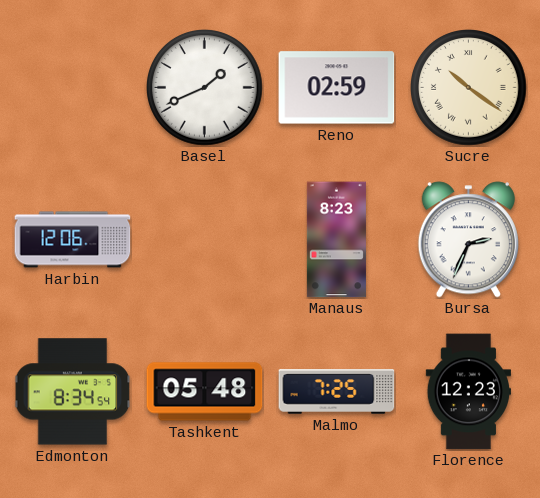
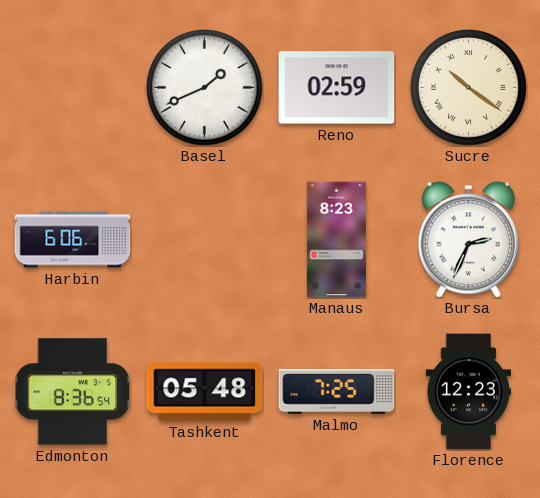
Harbin: 12:06 -> 6:06 (73, 240)
Edmonton: 8:34 -> 8:36 (72, 392)
